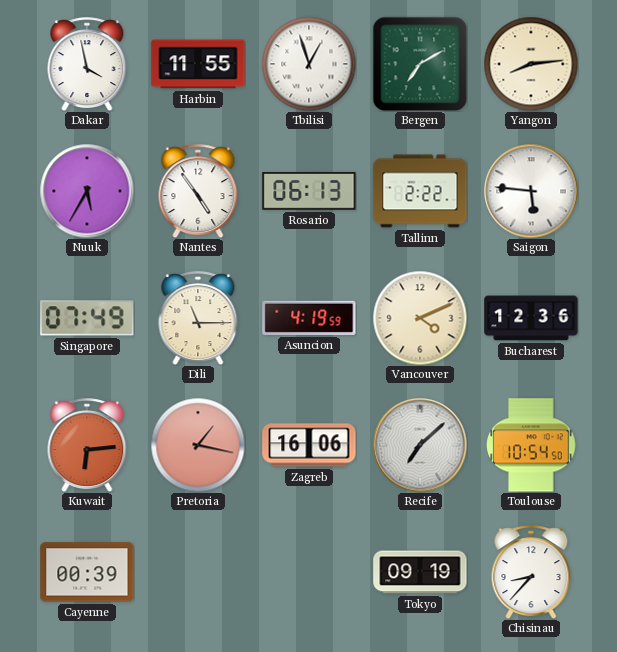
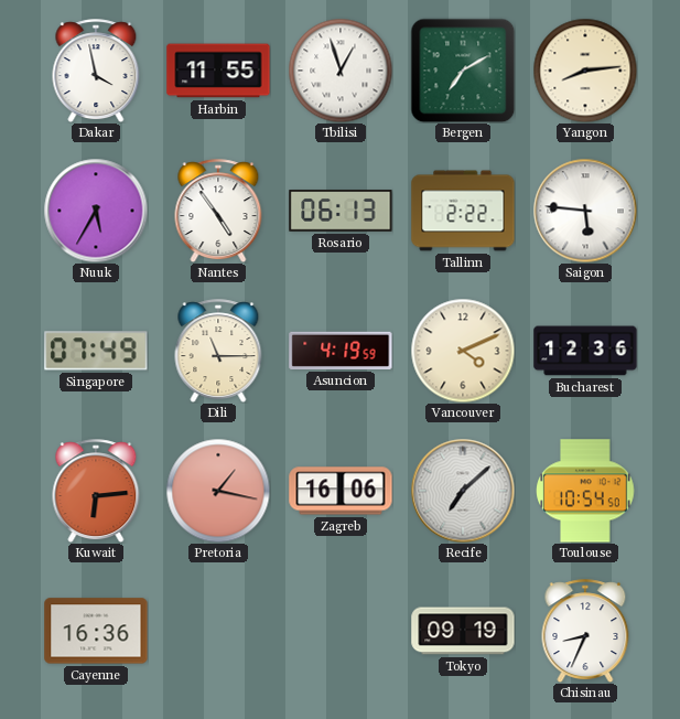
Cayenne: 00:39 -> 16:36 (96, 631)
Chisinau: 8:37 -> 8:34 (585, 631)
